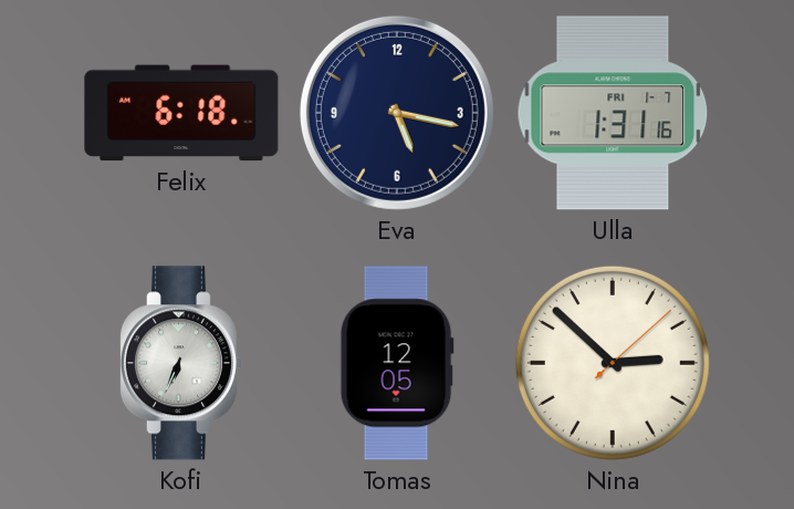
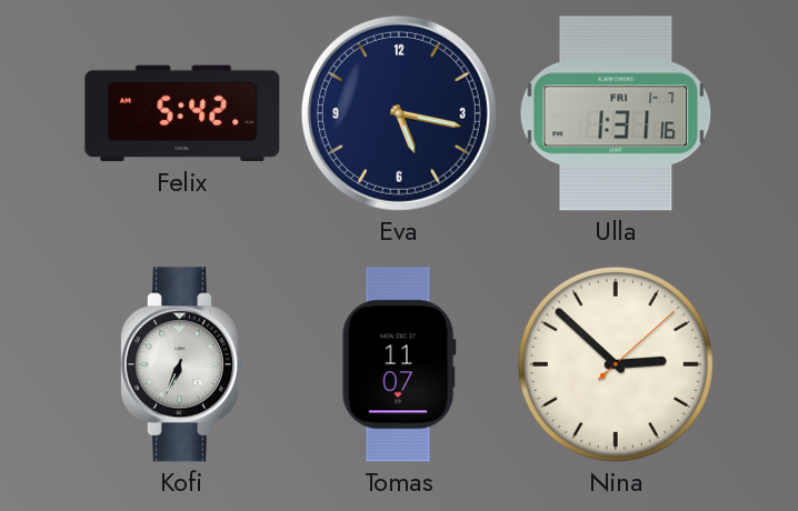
Felix: 6:18 -> 5:42 (182, 113)
Tomas: 12:05 -> 11:07 (399, 364)
